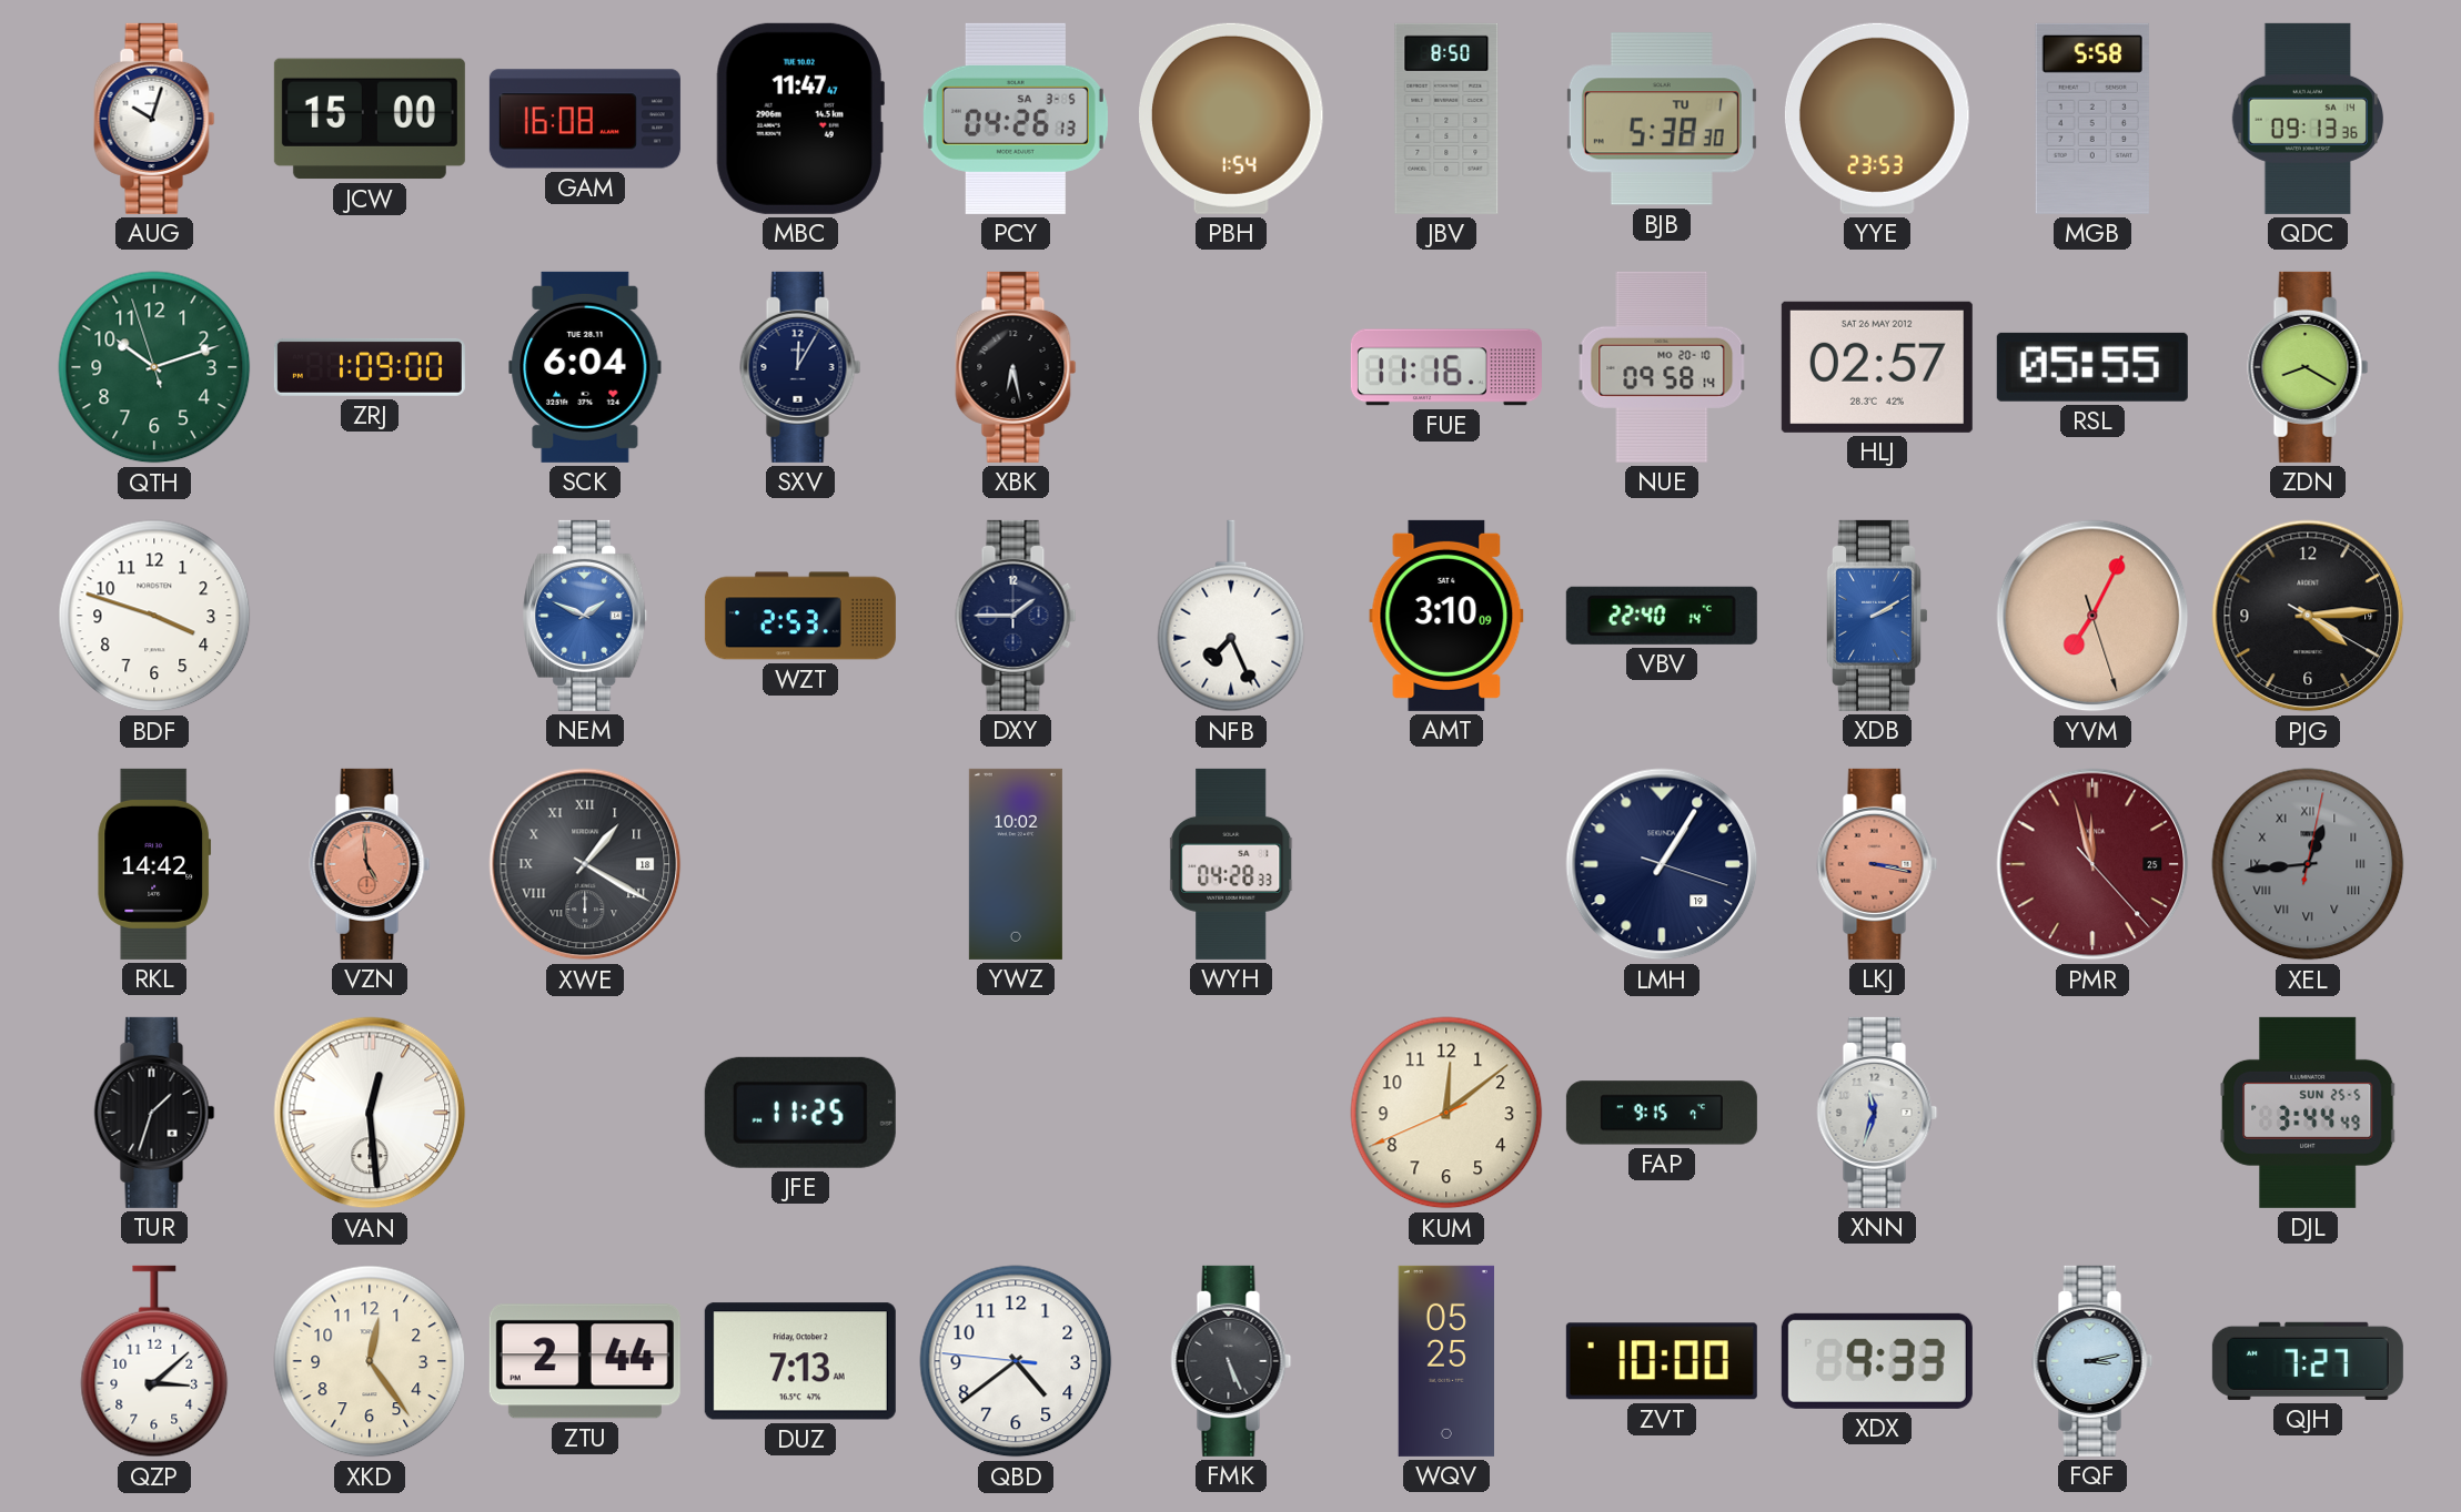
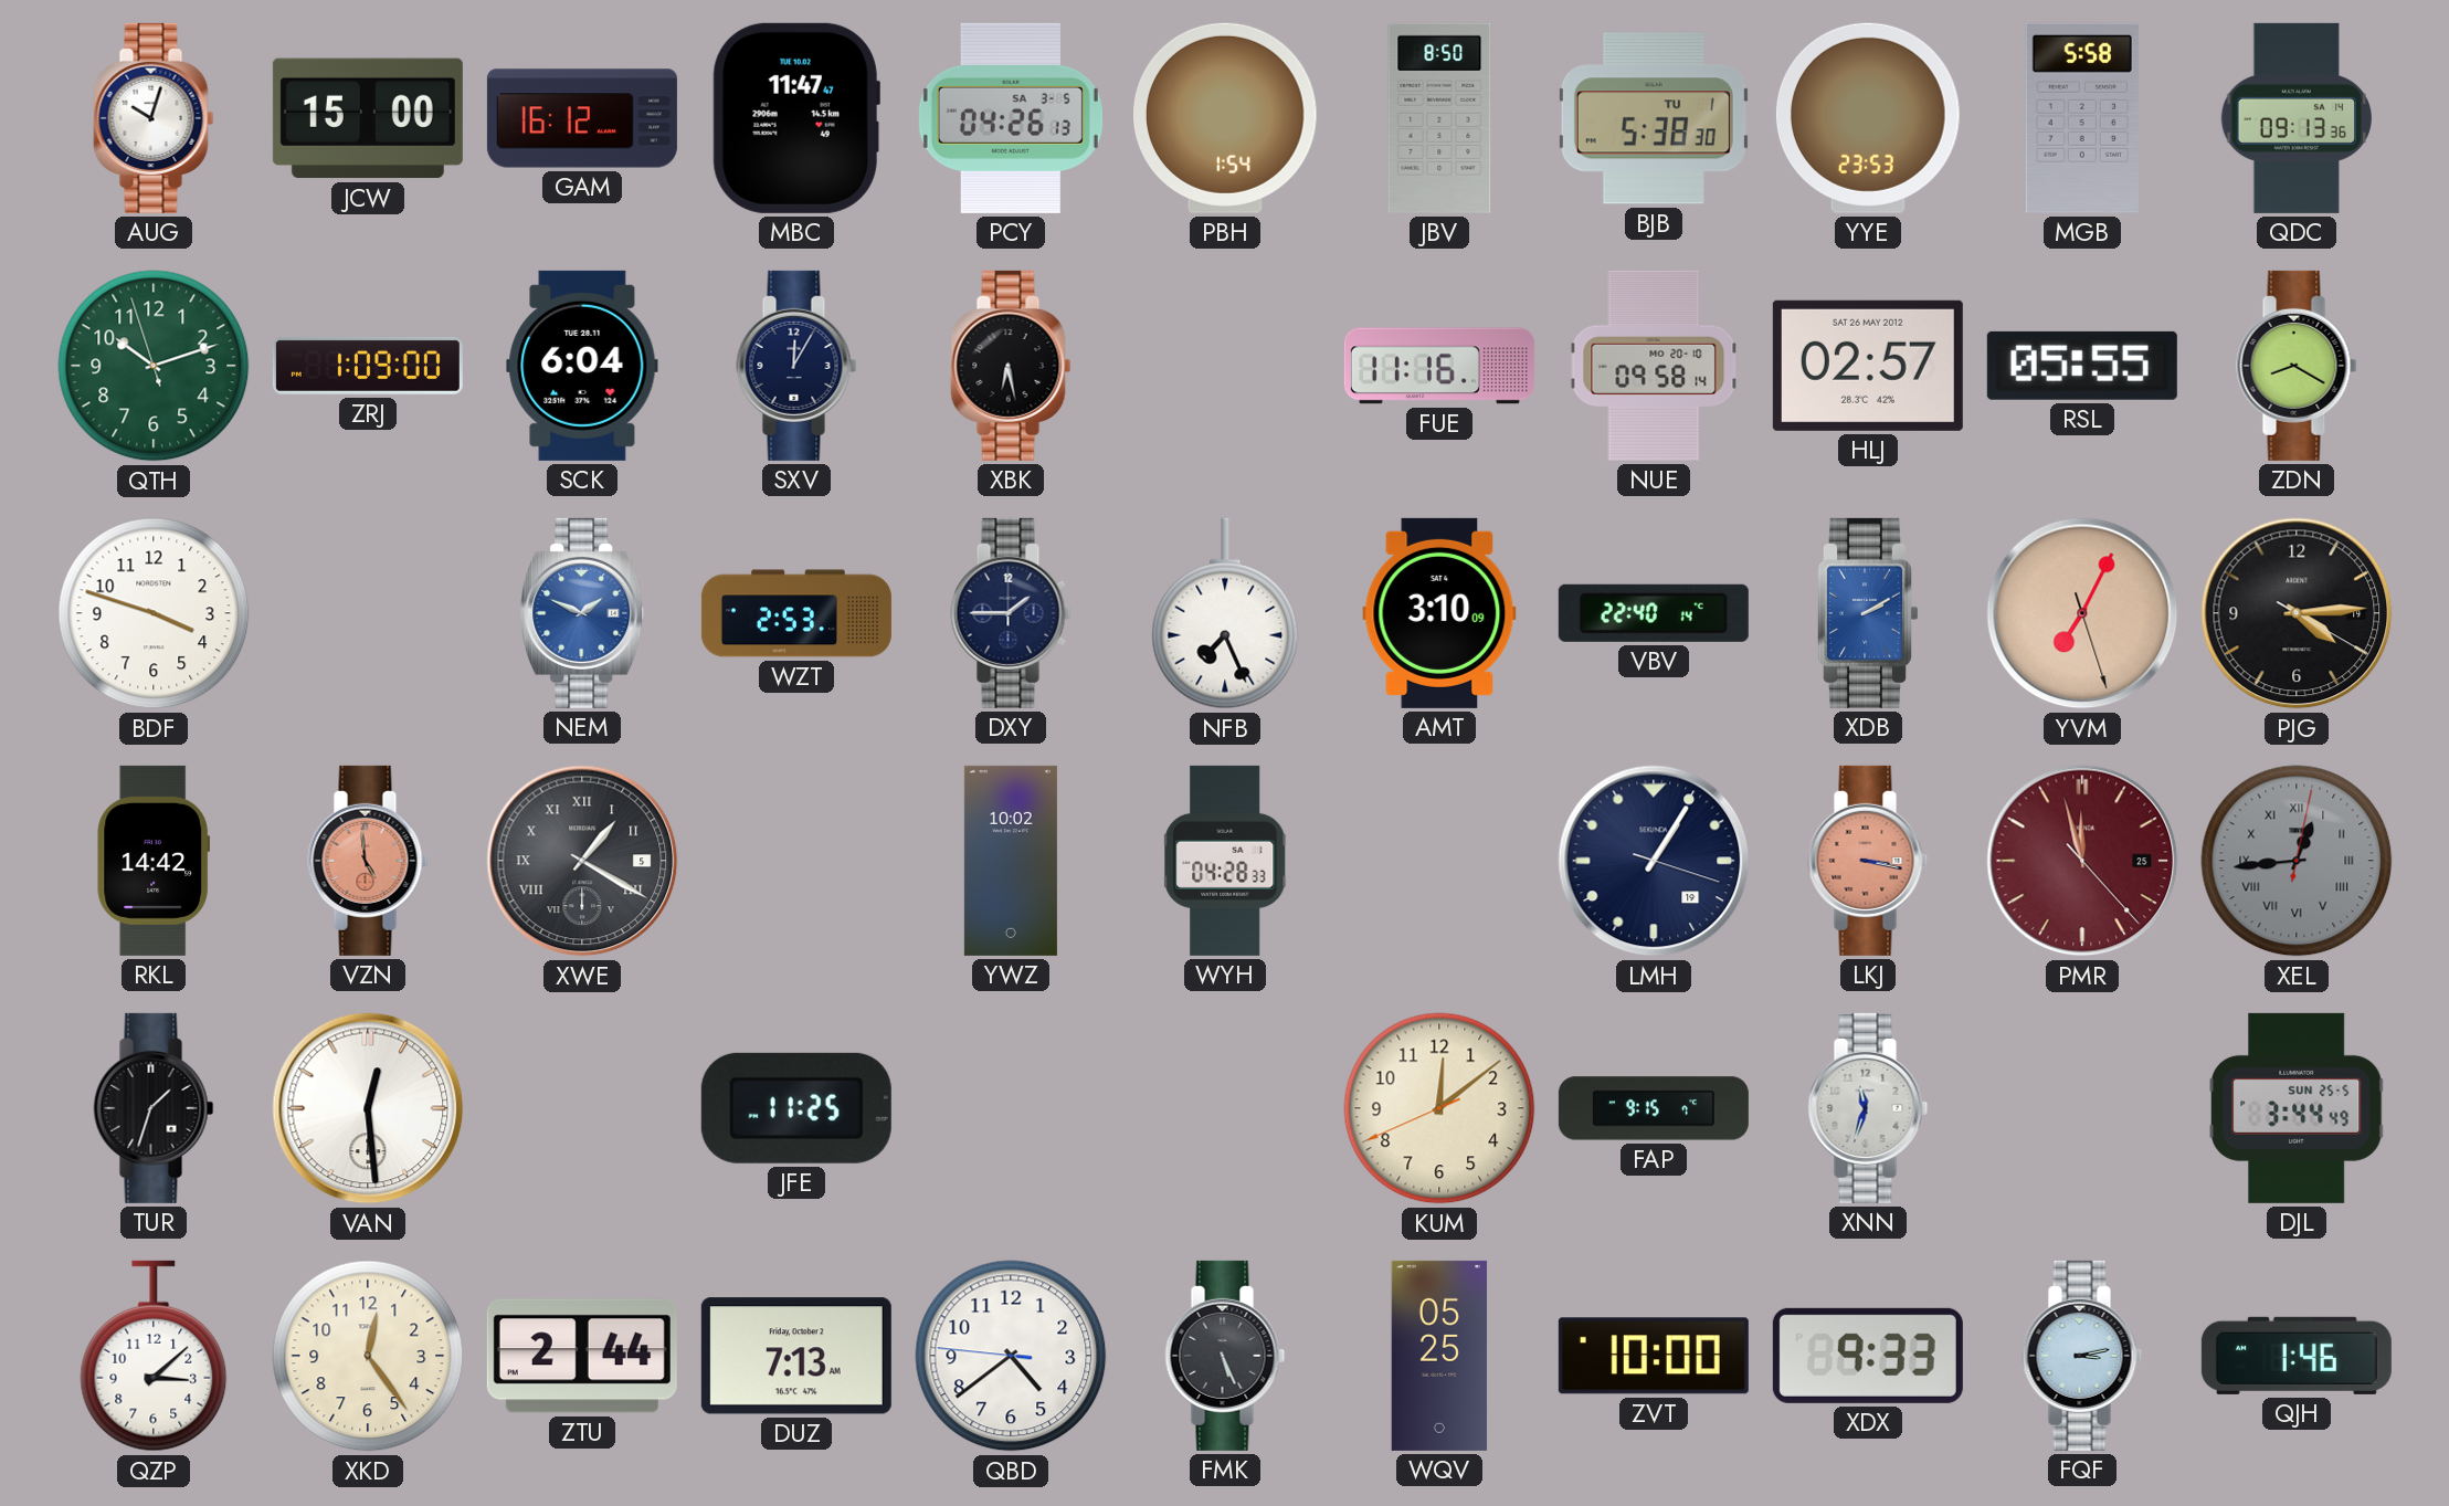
GAM: 16:08 -> 16:12 (582, 118)
XWE date: 18 -> 5 (582, 861)
QJH: 7:27 -> 1:46 (2297, 1356)
